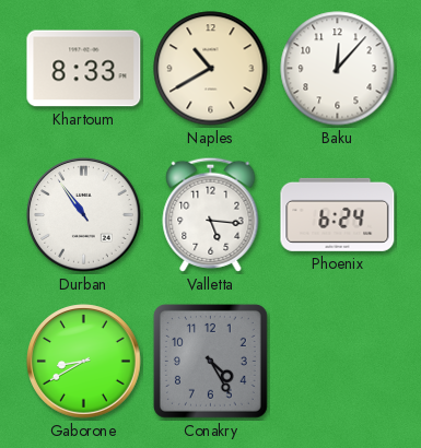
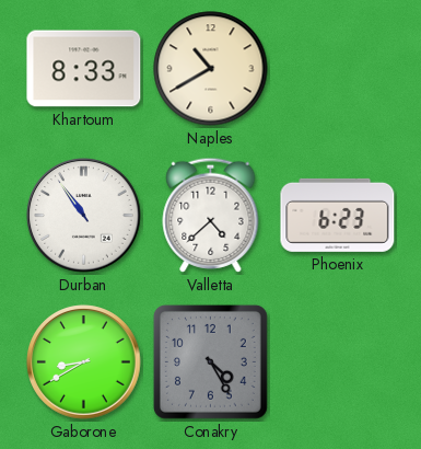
Baku: 12:07 -> none (338, 69)
Valletta: 5:16 -> 4:38 (211, 215)
Phoenix: 6:24 -> 6:23 (338, 215)
